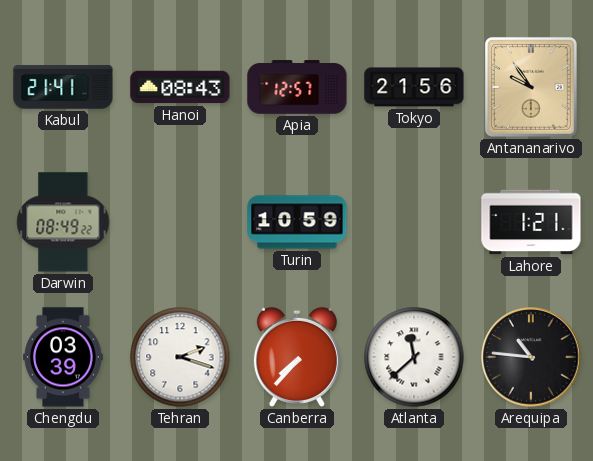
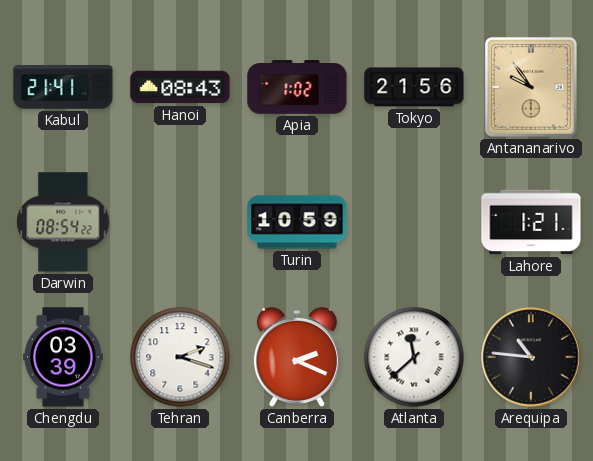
Apia: 12:57 -> 1:02 (297, 87)
Darwin: 08:49 -> 08:54 (63, 222)
Canberra: 7:37 -> 2:19 (297, 357)
